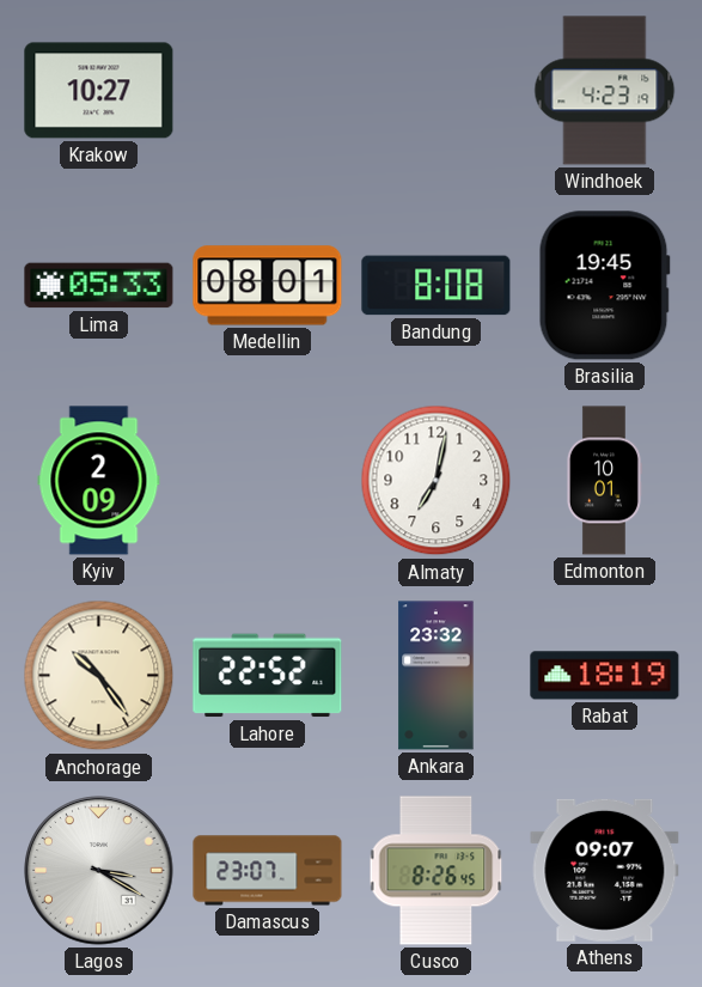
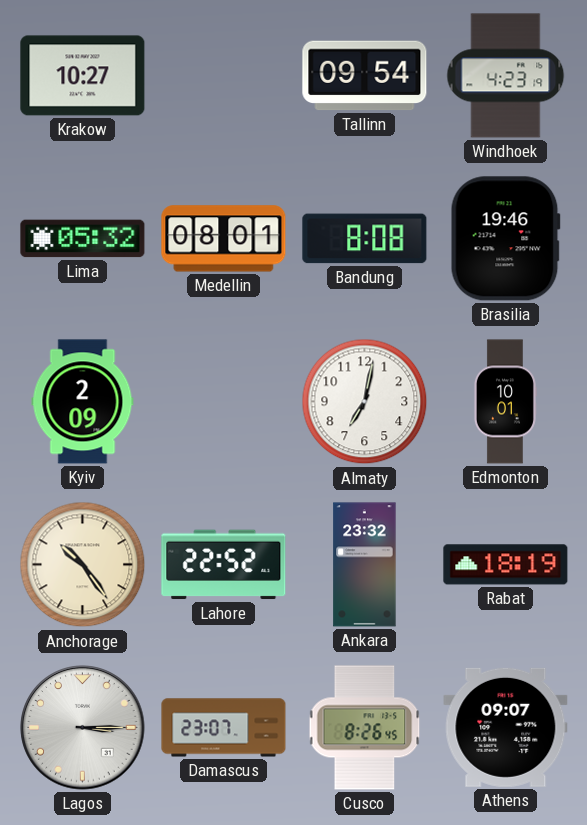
Tallinn: none -> 09:54 (365, 76)
Lima: 05:33 -> 05:32 (83, 239)
Brasilia: 19:45 -> 19:46 (505, 239)
Lagos: 3:20 -> 3:15 (83, 728)
